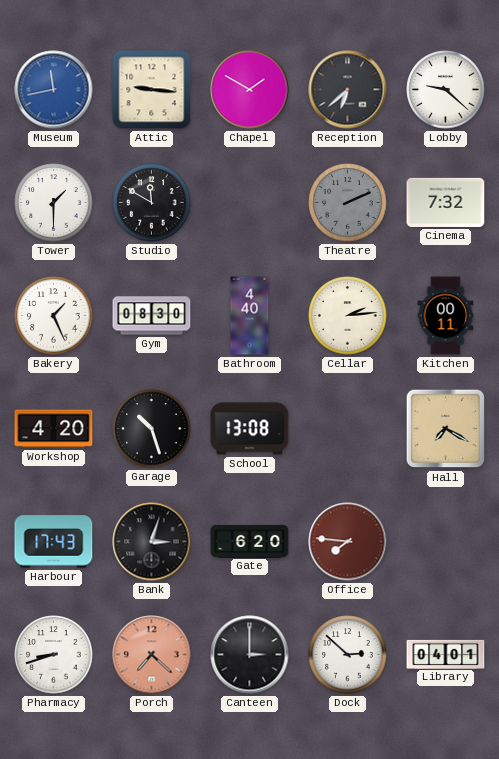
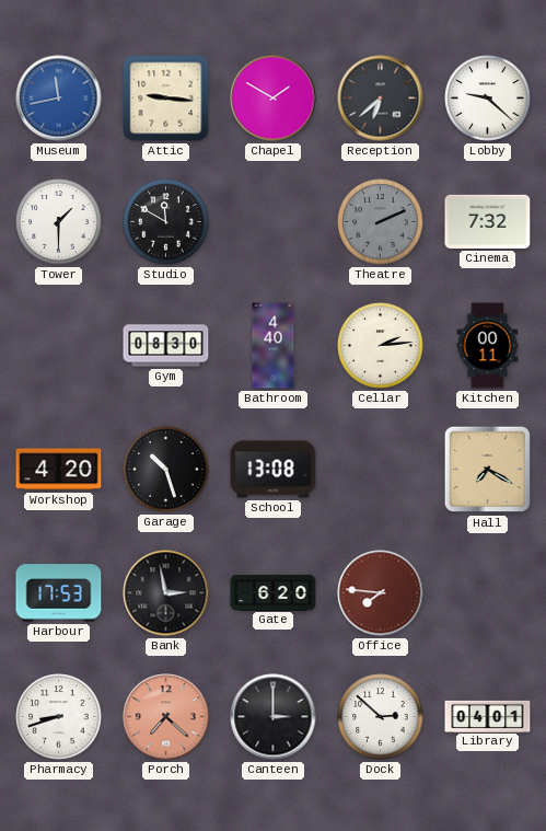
Bakery: 1:26 -> none (54, 316)
Harbour: 17:43 -> 17:53 (59, 593)
Bank: 3:03 -> 2:58 (166, 593)
